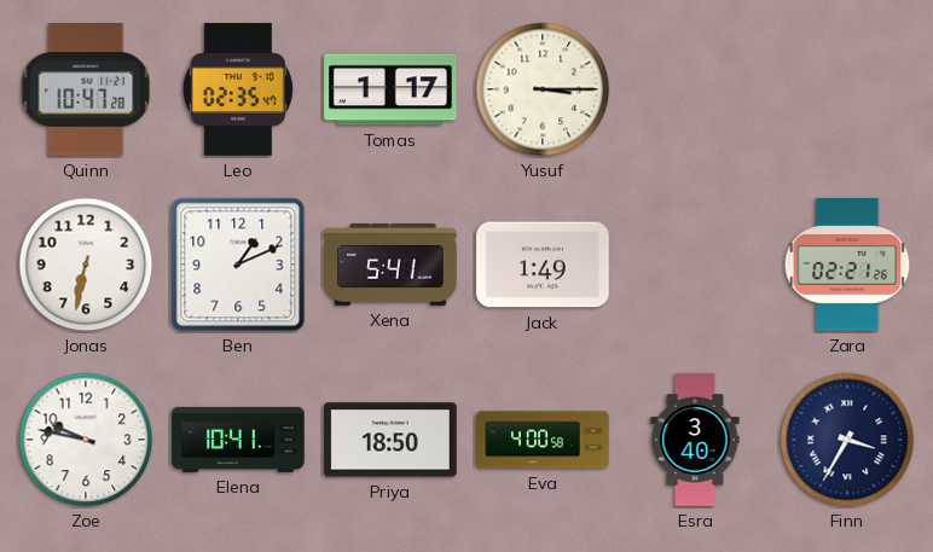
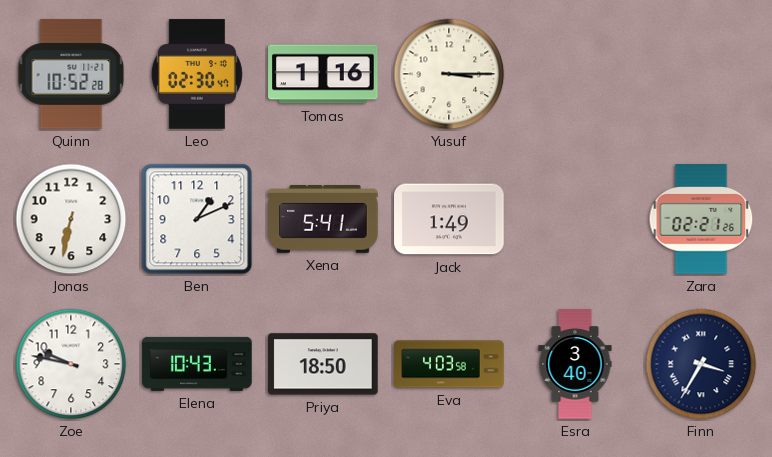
Quinn: 10:47 -> 10:52 (71, 74)
Leo: 02:35 -> 02:30 (197, 74)
Tomas: 1:17 -> 1:16 (323, 74)
Elena: 10:41 -> 10:43 (197, 364)
Eva: 4:00 -> 4:03 (449, 364)
